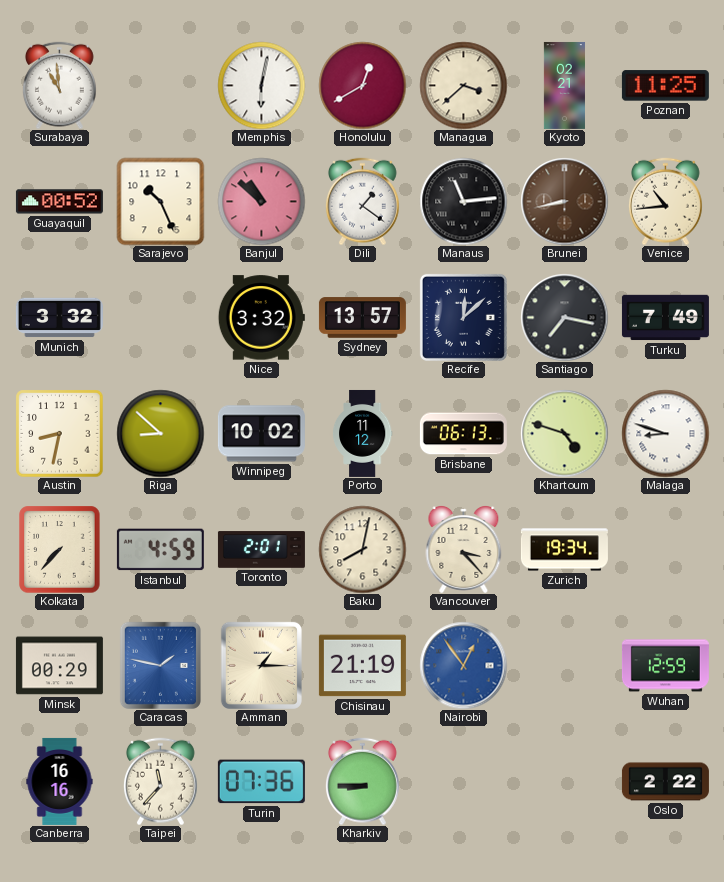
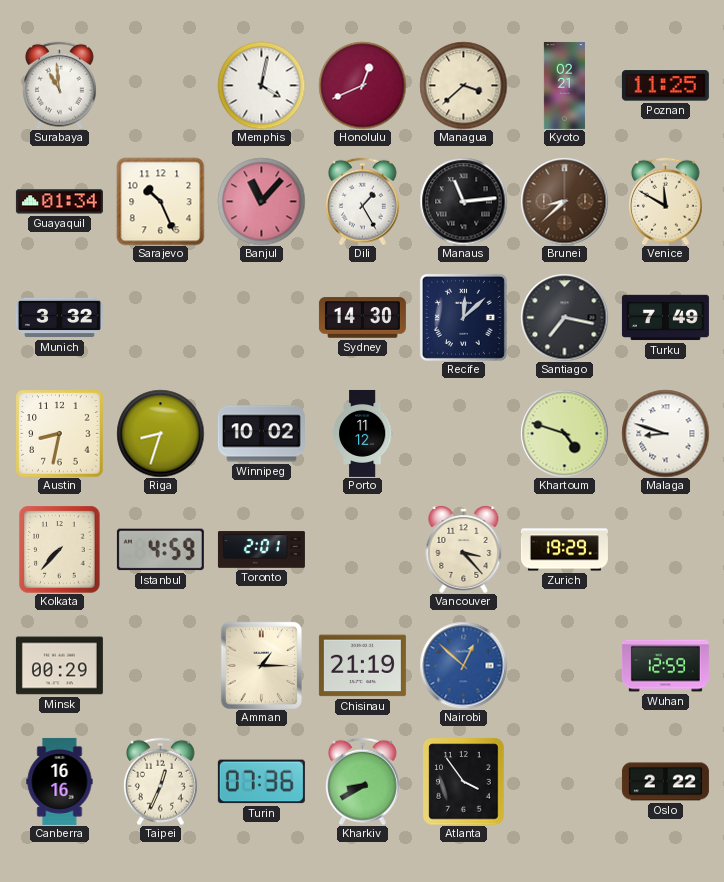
Memphis: 6:02 -> 4:02 (261, 85)
Honolulu: 12:40 -> 12:41 (362, 85)
Guayaquil: 00:52 -> 01:34 (59, 202)
Banjul: 10:52 -> 11:07 (261, 201)
Dili: 1:21 -> 1:25 (362, 201)
Brunei: 8:43 -> 8:38 (564, 201)
Venice: 10:44 -> 11:50 (665, 201)
Nice: 3:32 -> none (261, 318)
Sydney: 13:57 -> 14:30 (362, 318)
Riga: 8:52 -> 8:33 (160, 433)
Brisbane: 06:13 -> none (463, 434)
Baku: 8:02 -> none (362, 549)
Zurich: 19:34 -> 19:29 (564, 550)
Caracas: 1:47 -> none (160, 665)
Nairobi: 12:54 -> 12:52 (463, 665)
Taipei: 11:37 -> 12:34 (160, 781)
Kharkiv: 8:45 -> 8:40 (362, 781)
Atlanta: none -> 3:54 (464, 781)
